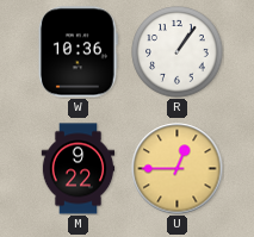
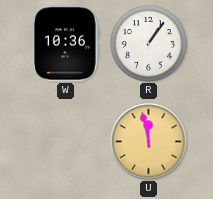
M: 9:22 -> none (79, 169)
U: 12:45 -> 11:58 (149, 142)
